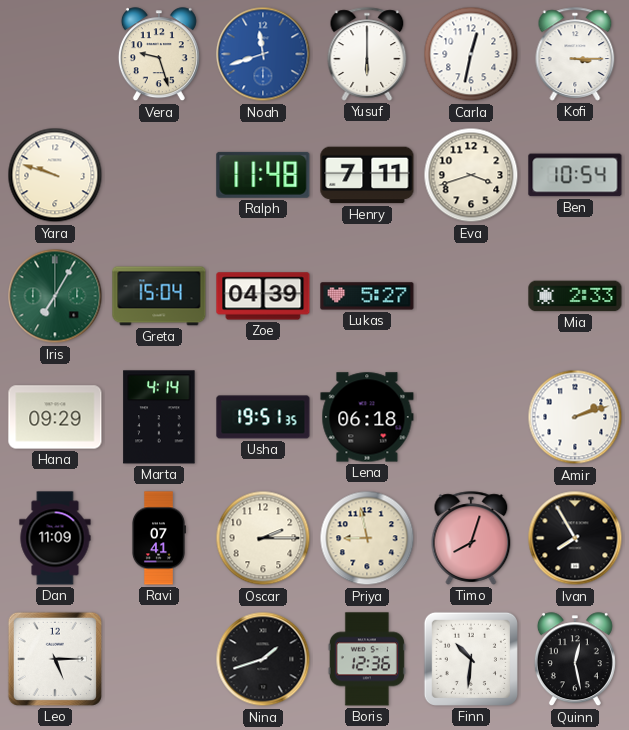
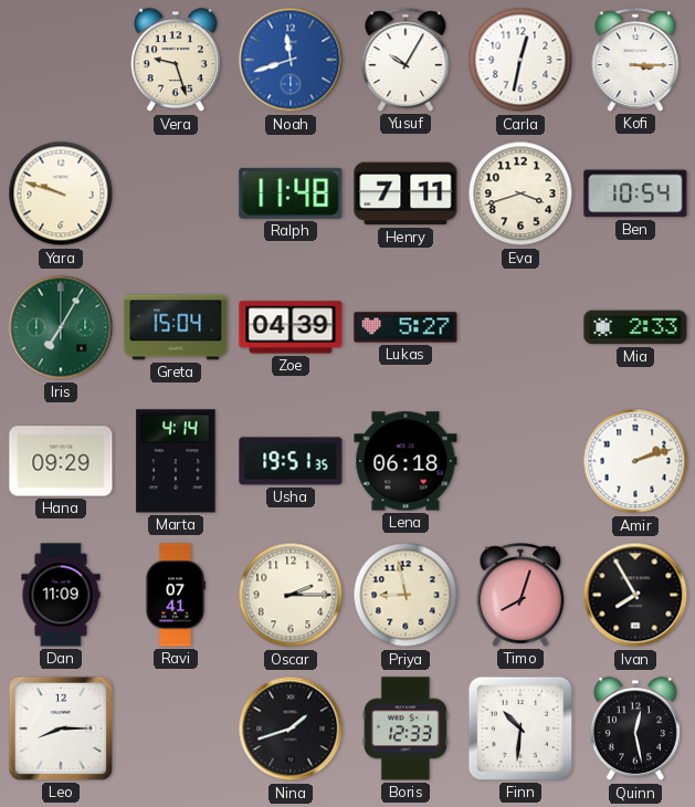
Yusuf: 6:00 -> 10:05 (406, 60)
Leo: 5:15 -> 8:15 (61, 729)
Boris: 12:36 -> 12:33 (406, 729)
